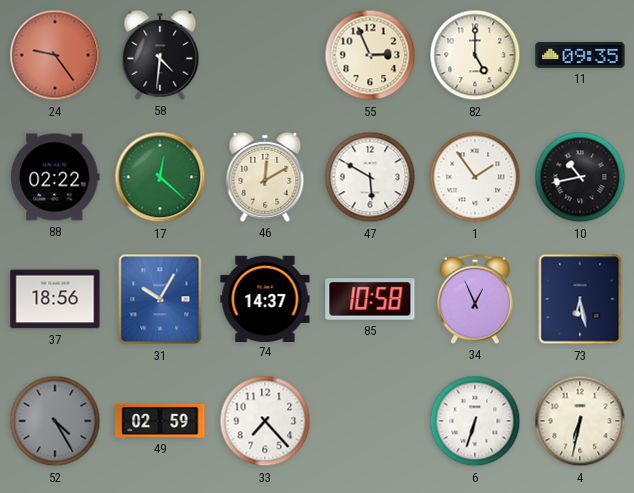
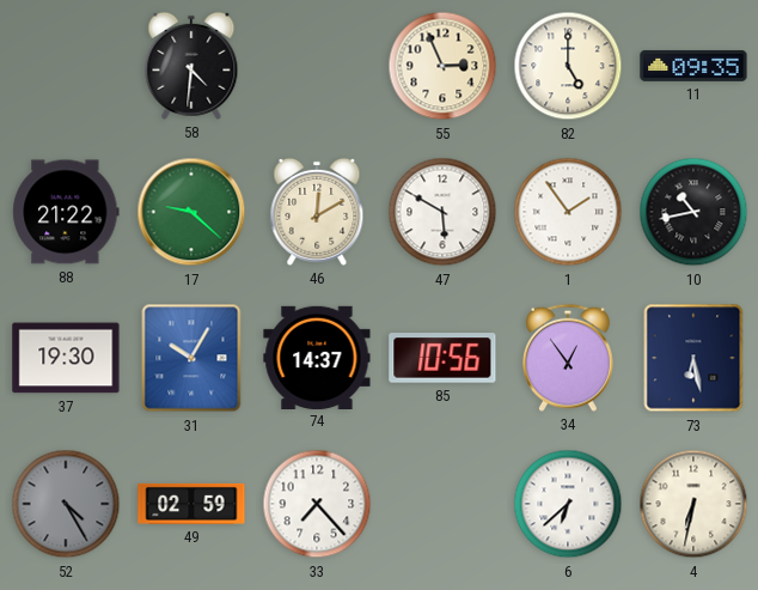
24: 9:24 -> none (55, 55)
88: 02:22 -> 21:22 (66, 212)
17: 12:22 -> 9:22 (191, 212)
37: 18:56 -> 19:30 (66, 358)
85: 10:58 -> 10:56 (442, 358)
34: 12:56 -> 12:54 (569, 358)
6: 6:33 -> 6:38 (568, 504)
